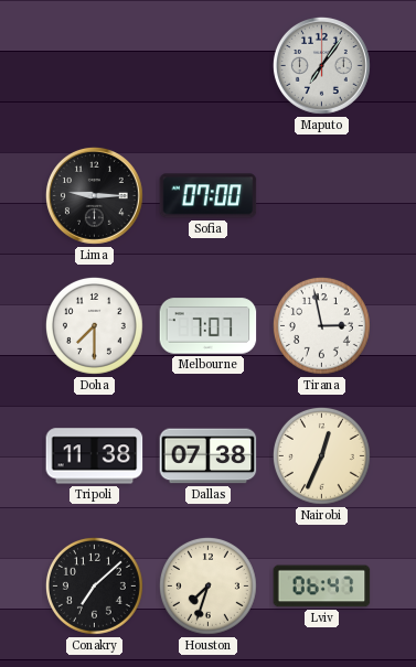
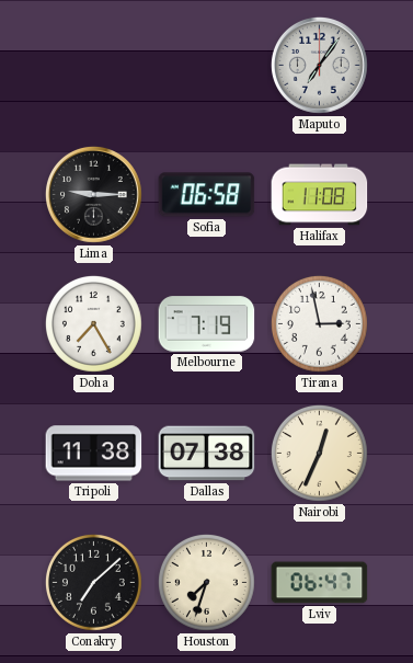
Sofia: 07:00 -> 06:58 (207, 195)
Halifax: none -> 11:08 (320, 195)
Doha: 7:30 -> 7:25 (93, 323)
Melbourne: 7:07 -> 7:19 (207, 324)
